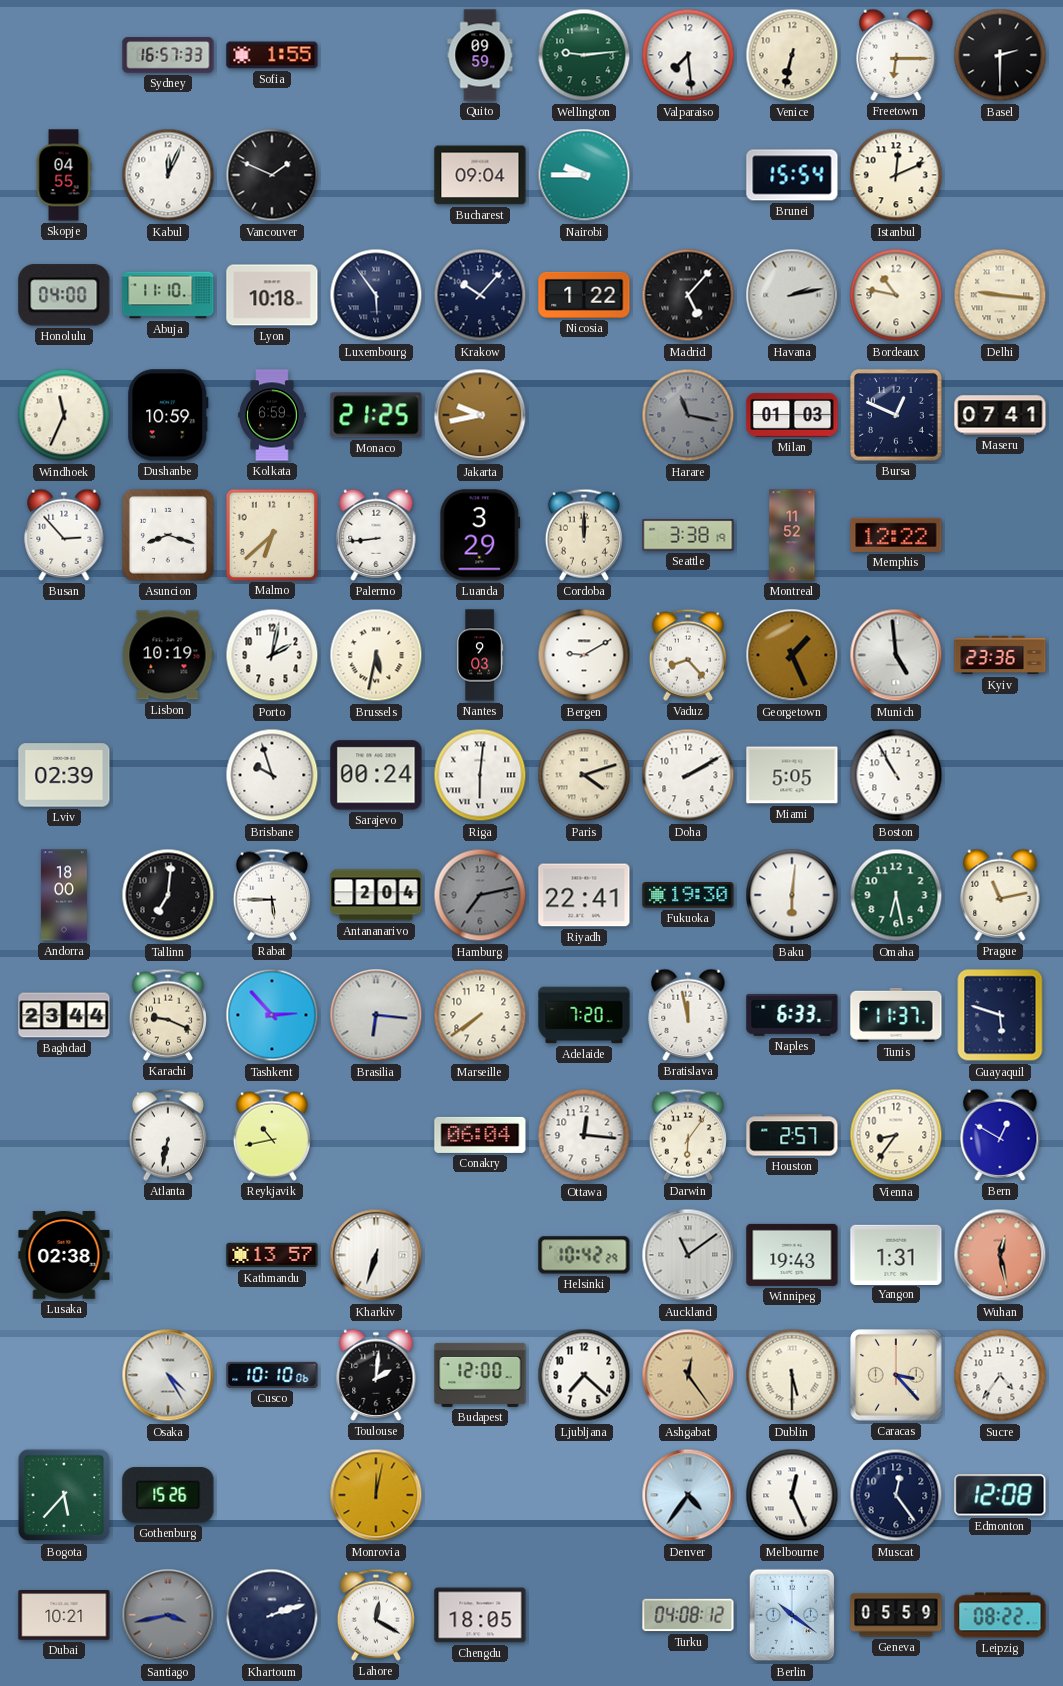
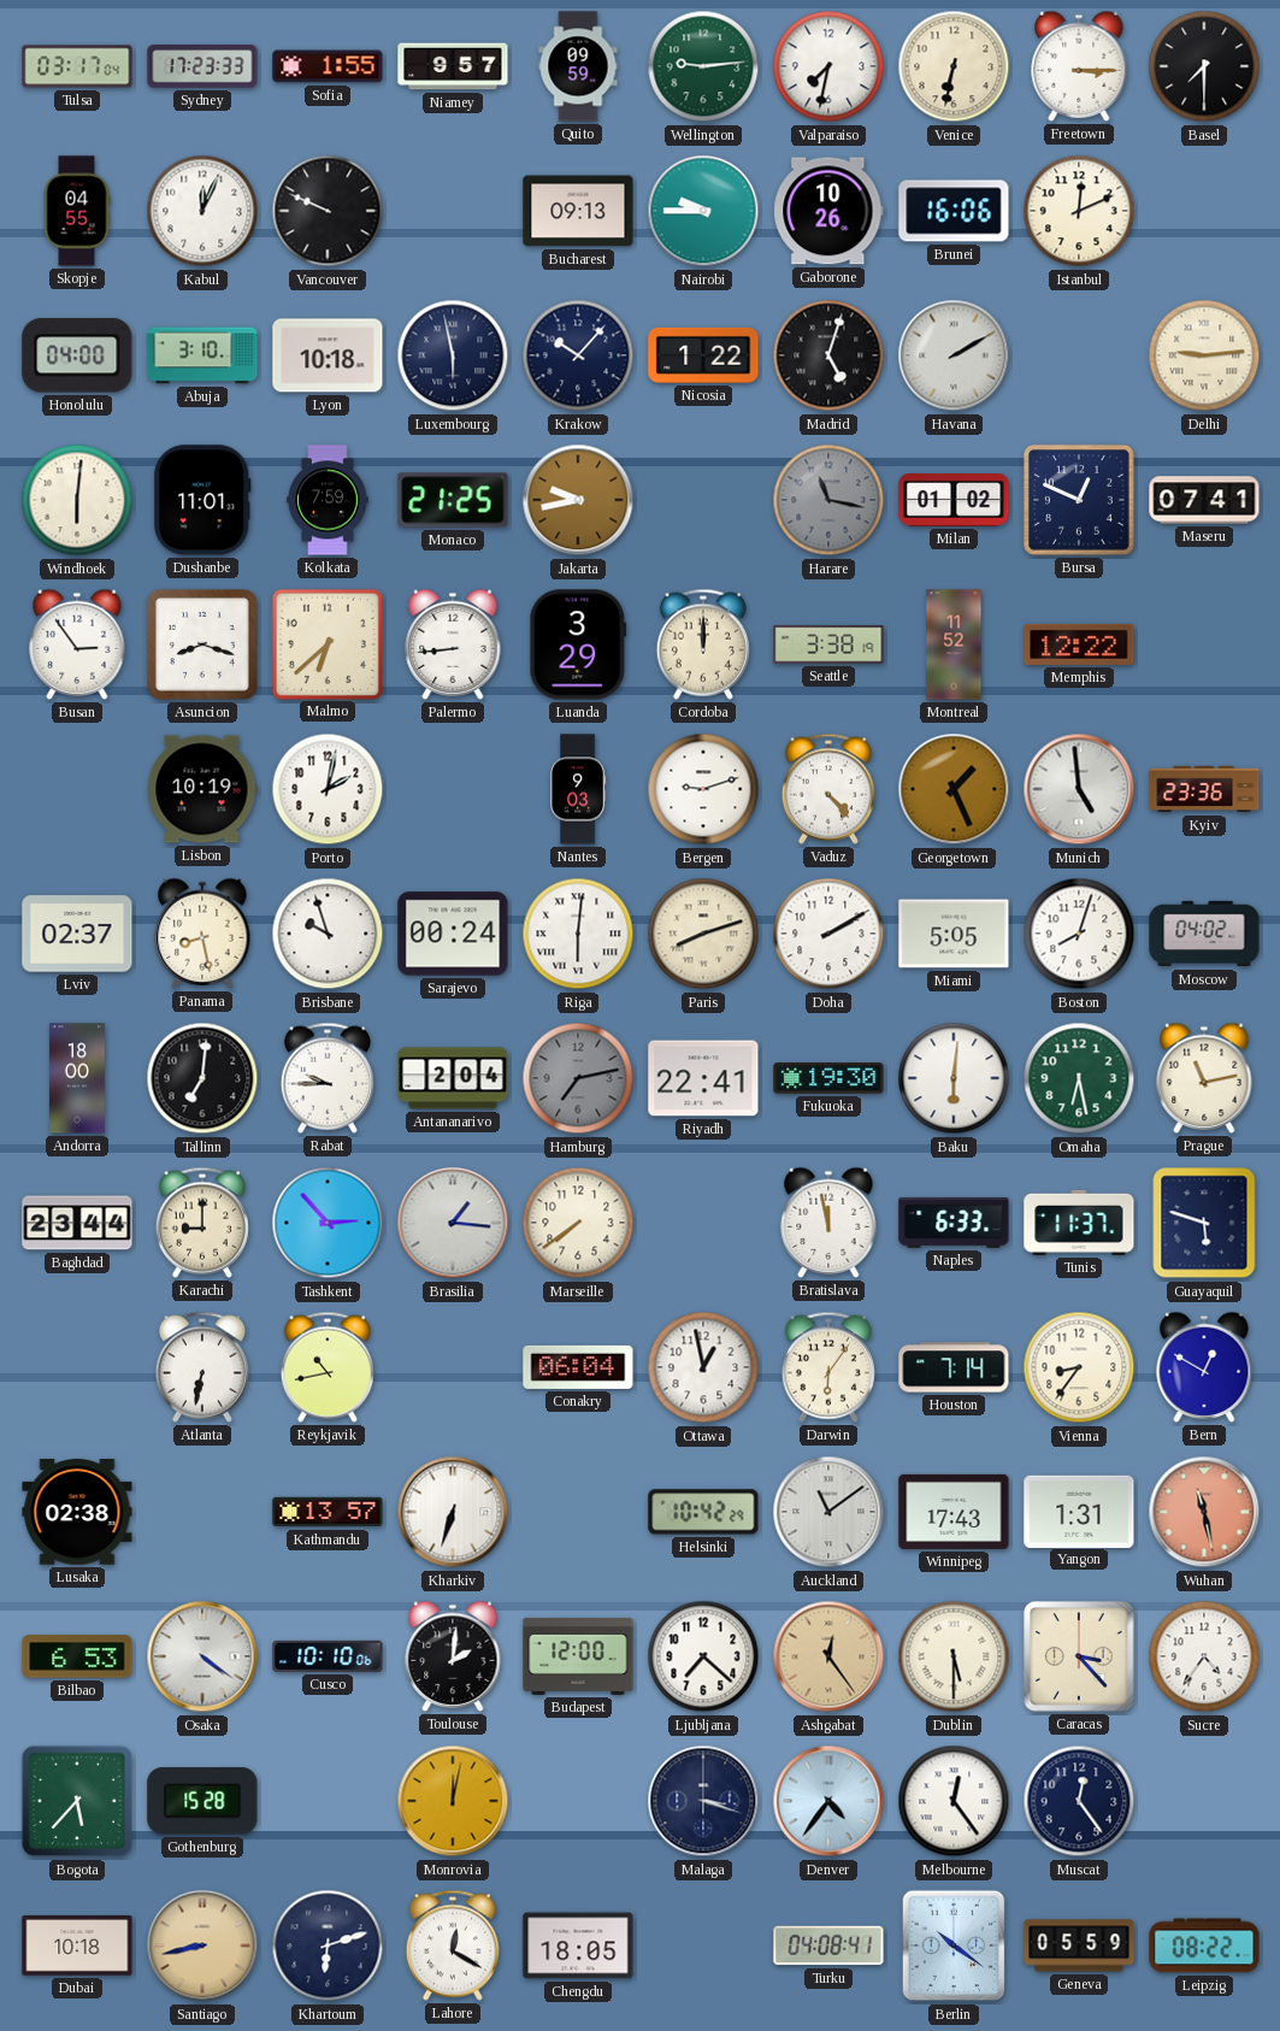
Tulsa: none -> 03:17 (77, 66)
Sydney: 16:57 -> 17:23 (202, 66)
Niamey: none -> 9:57 (453, 66)
Valparaiso: 7:29 -> 7:32 (828, 66)
Freetown: 6:15 -> 3:15 (1079, 66)
Basel: 2:30 -> 7:30 (1204, 66)
Vancouver: 1:49 -> 9:49 (328, 211)
Bucharest: 09:04 -> 09:13 (578, 211)
Gaborone: none -> 10:26 (828, 211)
Brunei: 15:54 -> 16:06 (954, 211)
Abuja: 11:10 -> 3:10 (202, 355)
Luxembourg: 5:54 -> 5:58 (453, 355)
Madrid: 5:07 -> 5:03 (828, 355)
Havana: 2:13 -> 2:10 (954, 355)
Bordeaux: 10:47 -> none (896, 295)
Delhi: 9:16 -> 9:14 (1204, 355)
Windhoek: 11:34 -> 6:01 (77, 500)
Dushanbe: 10:59 -> 11:01 (202, 500)
Kolkata: 6:59 -> 7:59 (328, 500)
Milan: 01:03 -> 01:02 (954, 501)
Busan: 2:53 -> 2:54 (77, 644)
Brussels: 5:32 -> none (376, 655)
Bergen: 9:10 -> 9:12 (703, 789)
Vaduz: 8:23 -> 4:23 (828, 789)
Lviv: 02:39 -> 02:37 (77, 934)
Panama: none -> 8:28 (202, 934)
Paris: 4:12 -> 8:12 (703, 934)
Boston: 10:55 -> 8:03 (1079, 934)
Moscow: none -> 04:02 (1204, 934)
Rabat: 5:45 -> 9:45 (328, 1078)
Karachi: 9:19 -> 9:00 (202, 1223)
Brasilia: 6:16 -> 1:16 (453, 1223)
Adelaide: 7:20 -> none (584, 1015)
Ottawa: 12:16 -> 12:58 (703, 1367)
Houston: 2:57 -> 7:14 (954, 1367)
Winnipeg: 19:43 -> 17:43 (954, 1512)
Wuhan: 12:28 -> 11:28 (1204, 1512)
Bilbao: none -> 6:53 (77, 1656)
Osaka: 4:25 -> 4:21 (202, 1656)
Gothenburg: 15:26 -> 15:28 (202, 1801)
Malaga: none -> 3:18 (703, 1801)
Melbourne: 12:26 -> 12:24 (954, 1801)
Edmonton: 12:08 -> none (1000, 1495)
Dubai: 10:21 -> 10:18 (77, 1947)
Santiago: 3:43 -> 8:43 (202, 1945)
Santiago dial: grey -> champagne (202, 1945)
Khartoum: 2:12 -> 6:12 (328, 1945)
Turku: 04:08:12 -> 04:08:41 (828, 1945)
